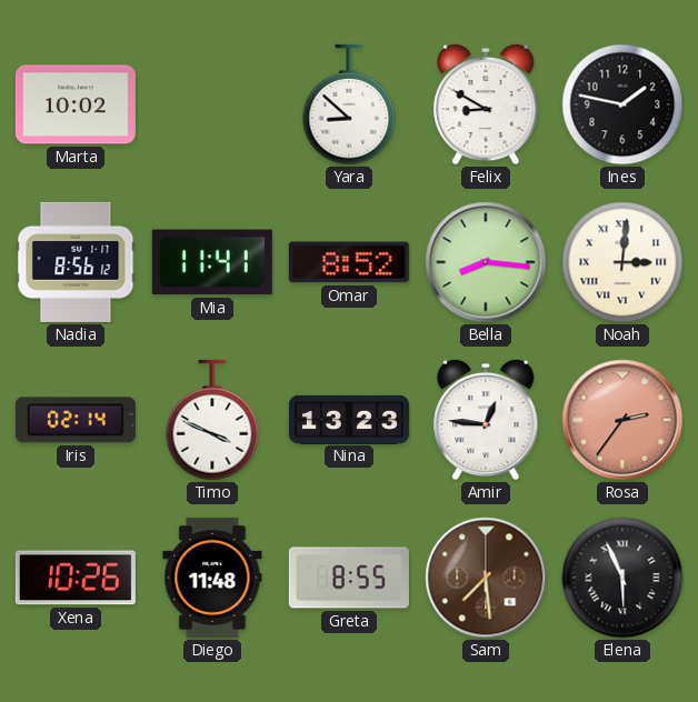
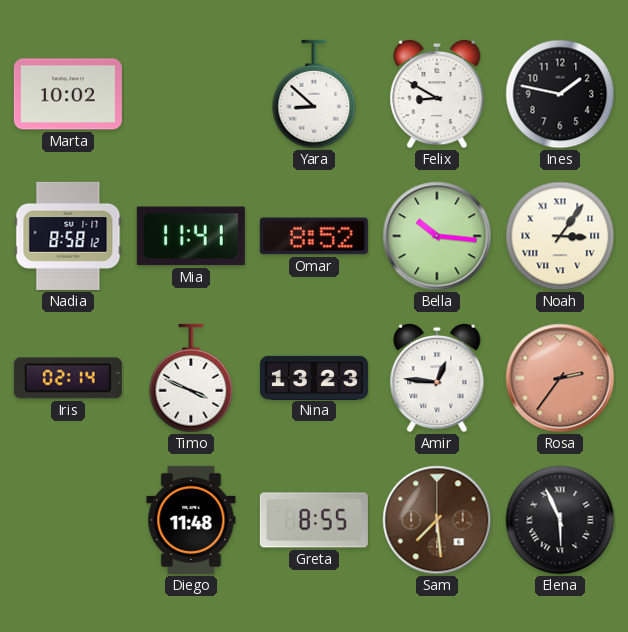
Nadia: 8:56 -> 8:58 (68, 236)
Bella: 8:16 -> 10:16 (437, 236)
Noah: 3:01 -> 3:06 (560, 236)
Xena: 10:26 -> none (76, 578)
